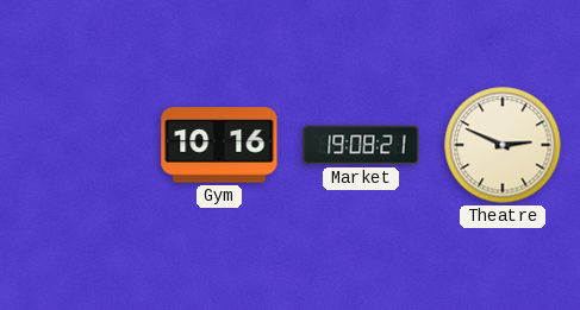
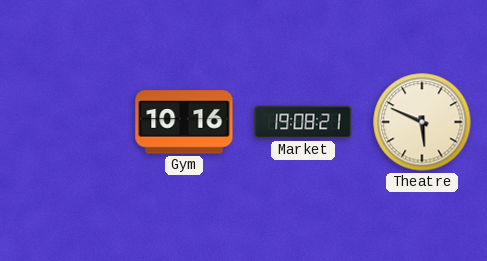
Theatre: 2:49 -> 5:49 (422, 122)
